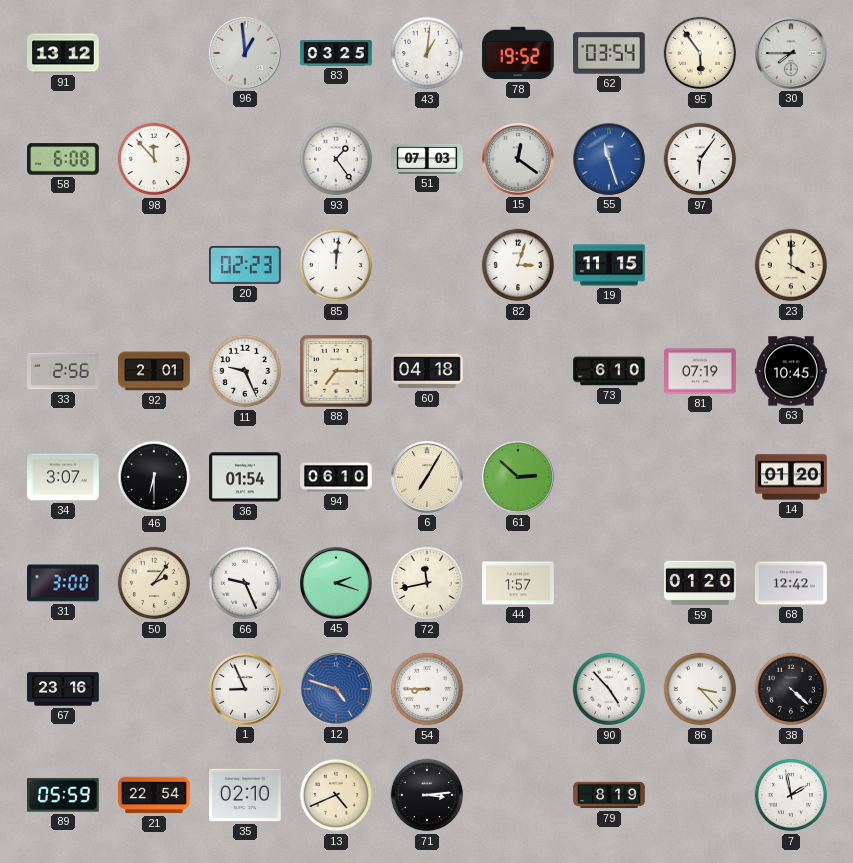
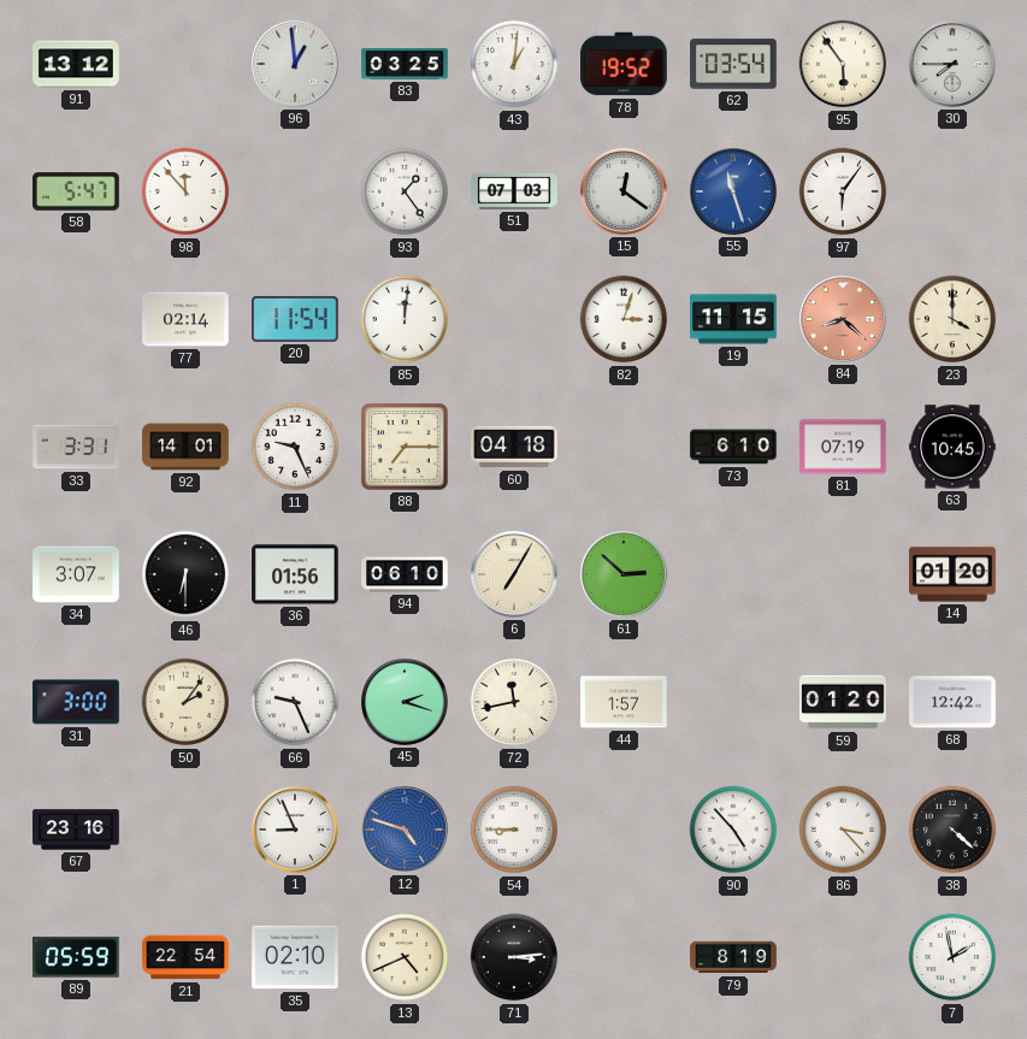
58: 6:08 -> 5:47 (76, 191)
77: none -> 02:14 (185, 319)
20: 02:23 -> 11:54 (295, 319)
84: none -> 8:22 (844, 320)
33: 2:56 -> 3:31 (76, 447)
92: 2:01 -> 14:01 (185, 447)
36: 01:54 -> 01:56 (295, 574)
